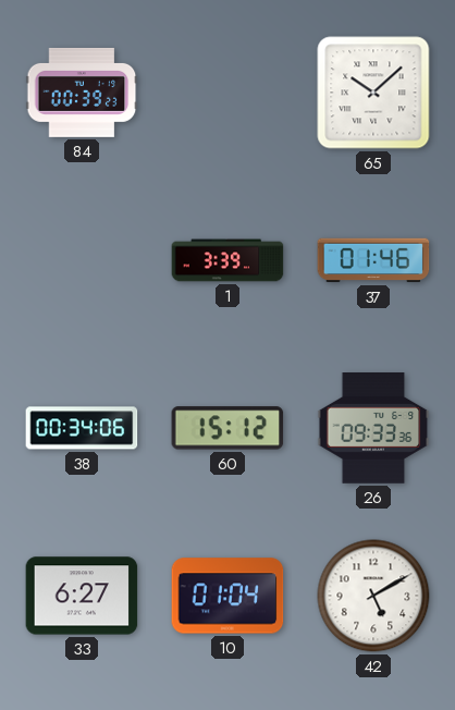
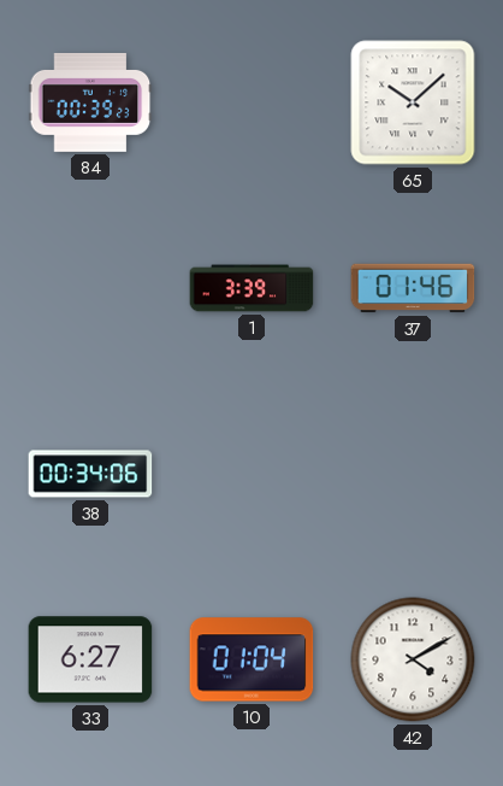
60: 15:12 -> none (228, 428)
26: 09:33 -> none (373, 429)
42: 5:10 -> 4:10 (413, 659)
